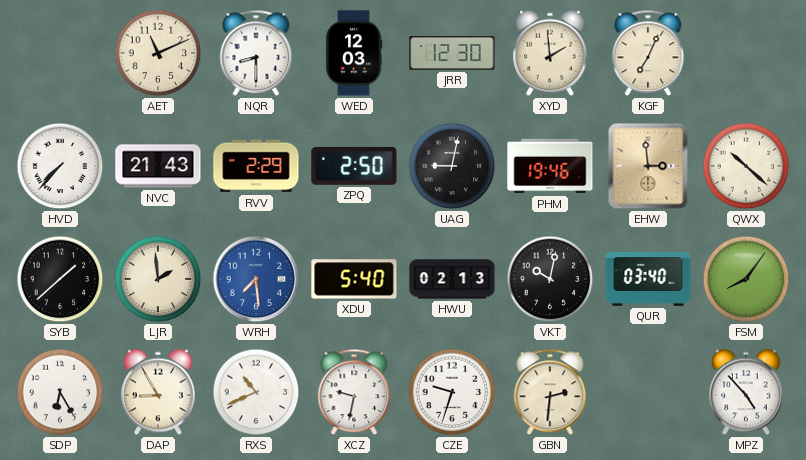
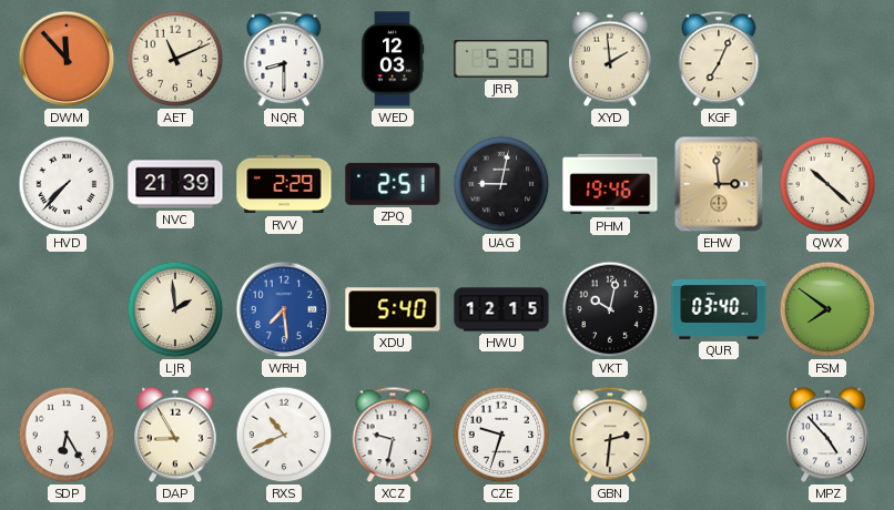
DWM: none -> 11:53 (67, 59)
JRR: 12:30 -> 5:30 (501, 60)
NVC: 21:43 -> 21:39 (175, 184)
ZPQ: 2:50 -> 2:51 (393, 184)
SYB: 1:38 -> none (60, 279)
HWU: 02:13 -> 12:15 (501, 309)
FSM: 8:06 -> 7:51 (827, 309)
